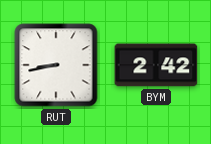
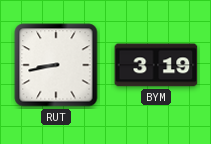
BYM: 2:42 -> 3:19 (156, 65)
